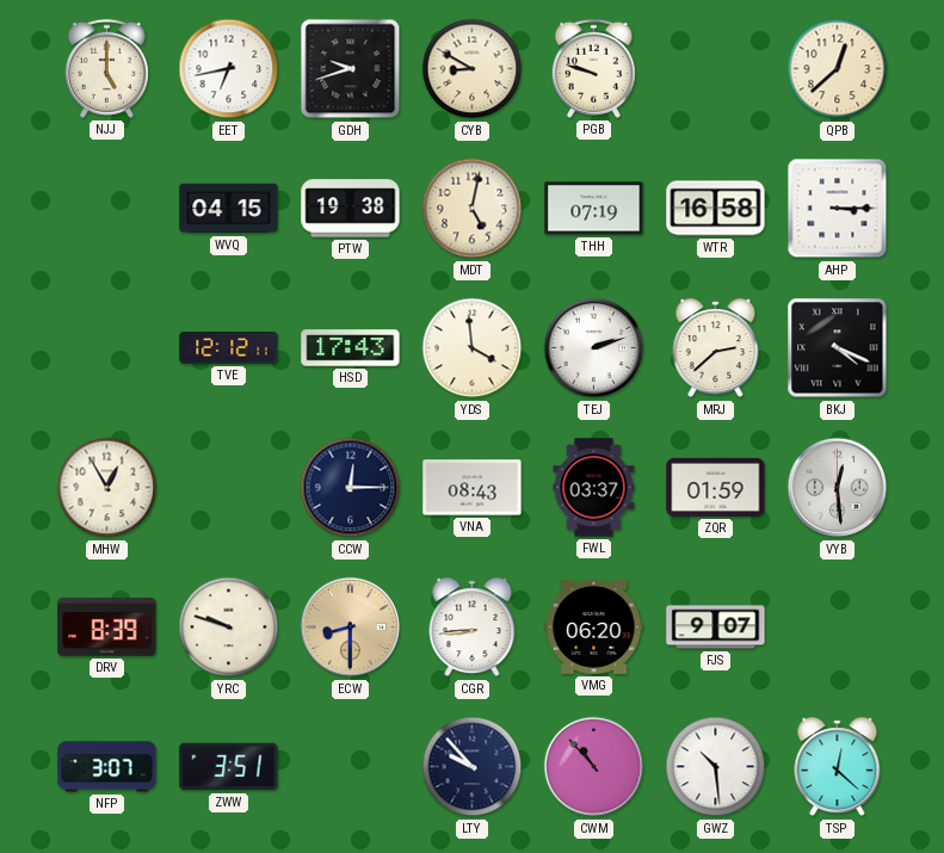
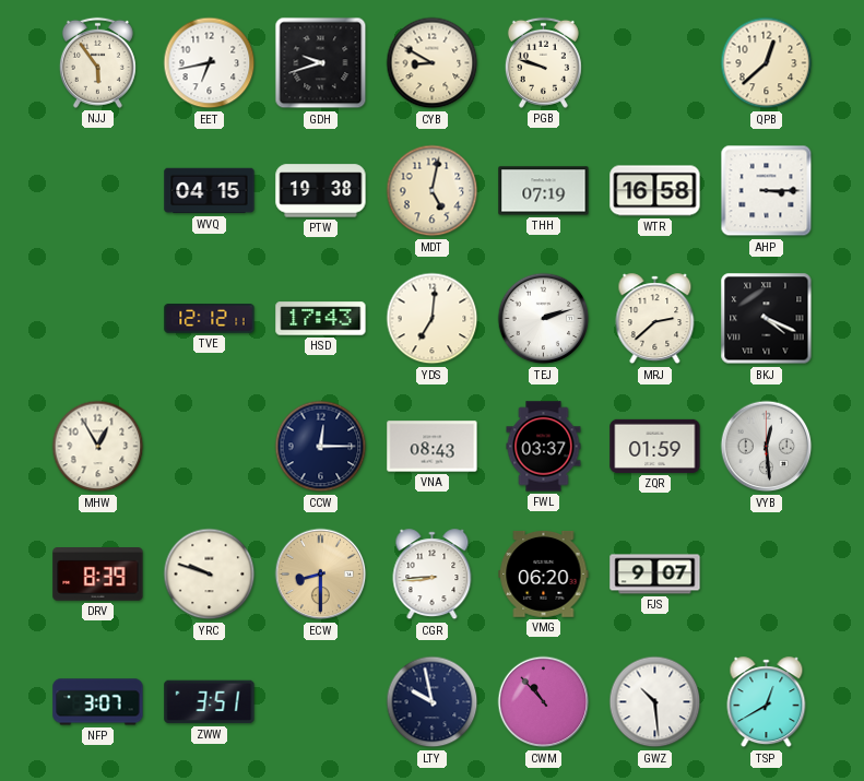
NJJ: 5:00 -> 5:54 (97, 62)
YDS: 3:59 -> 7:01 (433, 319)
LTY: 9:53 -> 9:58 (433, 702)
TSP: 12:22 -> 12:40 (767, 702)
